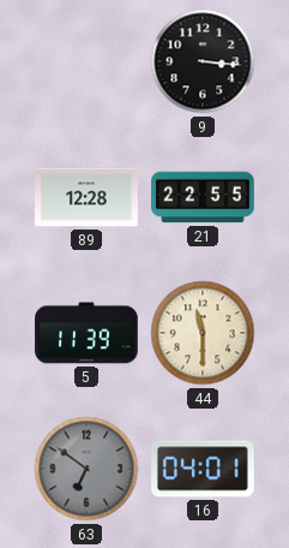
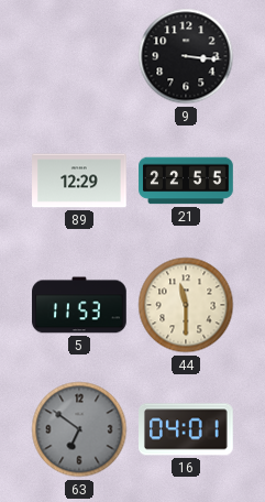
89: 12:28 -> 12:29 (79, 181)
5: 11:39 -> 11:53 (79, 305)
